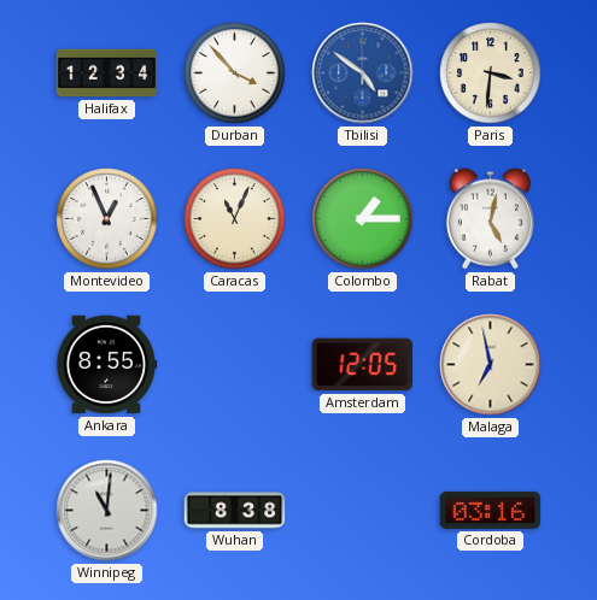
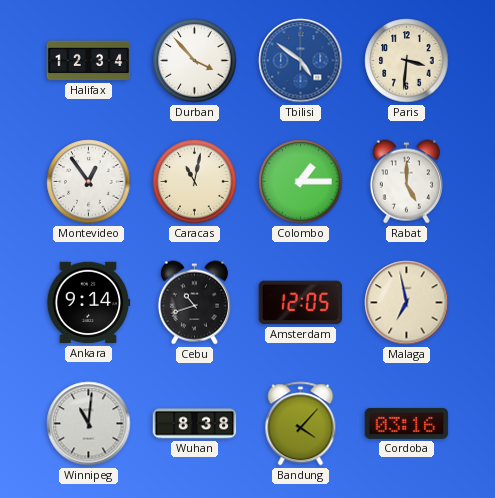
Montevideo: 12:56 -> 12:54 (89, 182)
Caracas: 11:04 -> 11:02 (195, 182)
Rabat: 5:02 -> 5:00 (406, 182)
Ankara: 8:55 -> 9:14 (88, 303)
Cebu: none -> 10:42 (194, 303)
Bandung: none -> 4:07 (301, 424)
